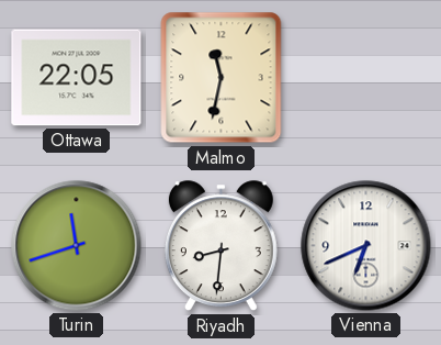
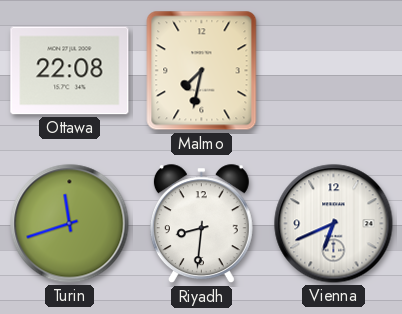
Ottawa: 22:05 -> 22:08 (70, 71)
Malmo: 11:32 -> 7:32 (202, 71)
